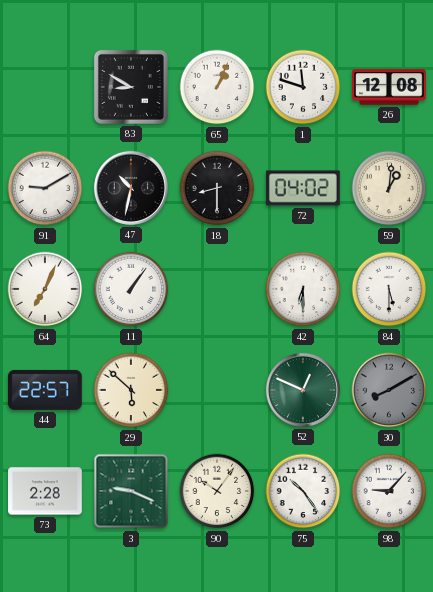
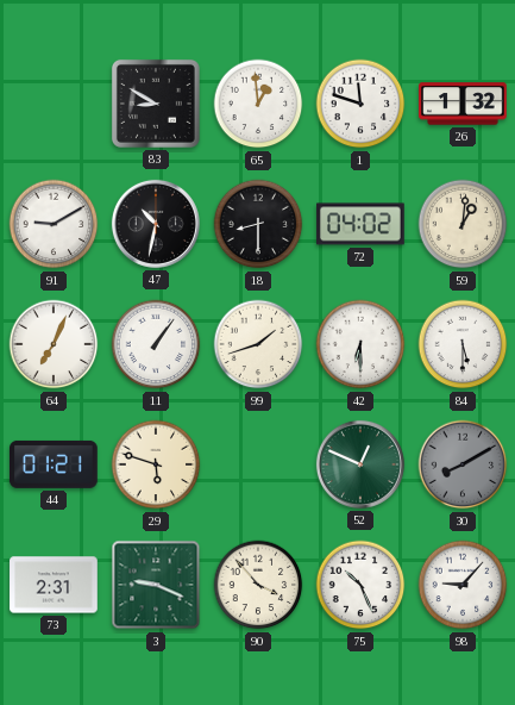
65: 1:04 -> 12:59 (258, 104)
26: 12:08 -> 1:32 (463, 104)
99: none -> 1:42 (258, 344)
44: 22:57 -> 01:21 (55, 464)
29: 5:52 -> 5:48 (156, 464)
73: 2:28 -> 2:31 (54, 585)
90: 10:06 -> 3:53 (258, 585)
75: 10:24 -> 10:26 (360, 585)
